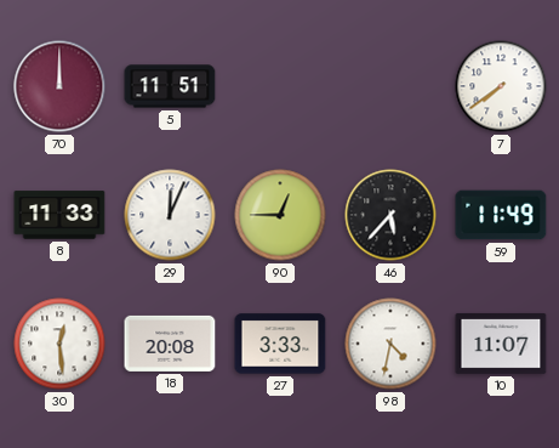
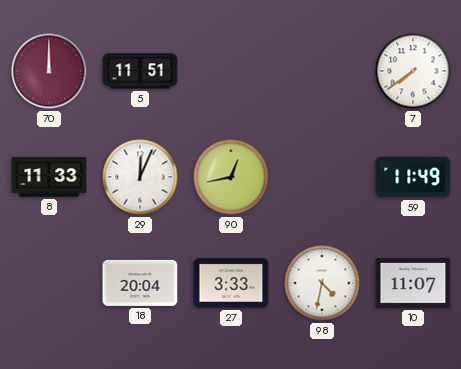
90: 12:45 -> 12:43 (231, 177)
46: 5:37 -> none (390, 215)
30: 12:29 -> none (59, 344)
18: 20:08 -> 20:04 (140, 283)
